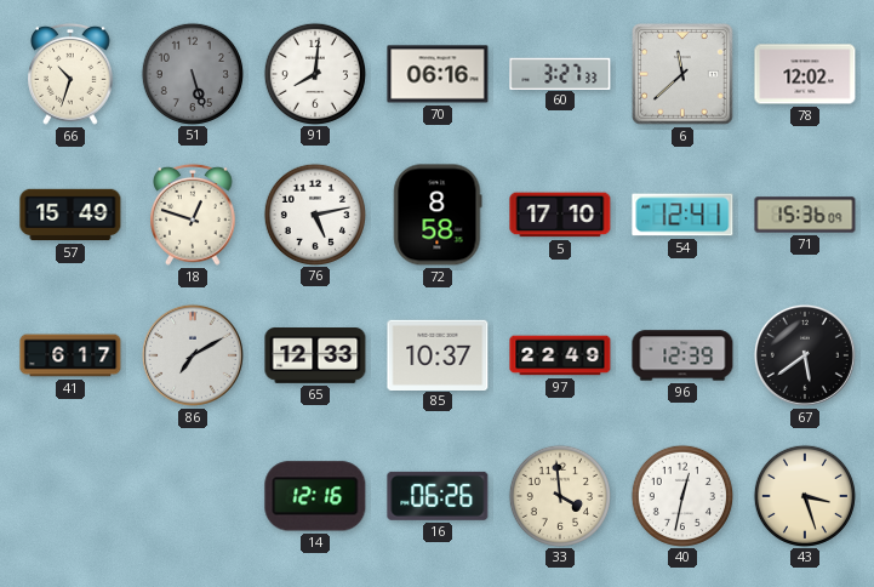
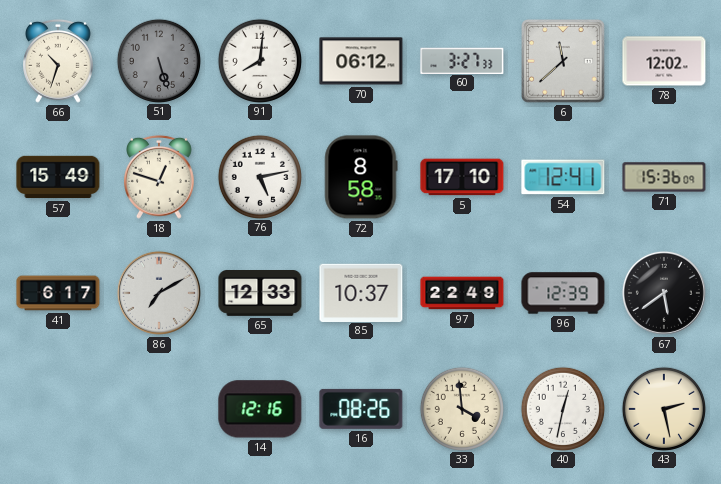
70: 06:16 -> 06:12 (361, 61)
16: 06:26 -> 08:26 (361, 409)
43: 3:27 -> 2:28 (663, 408)
